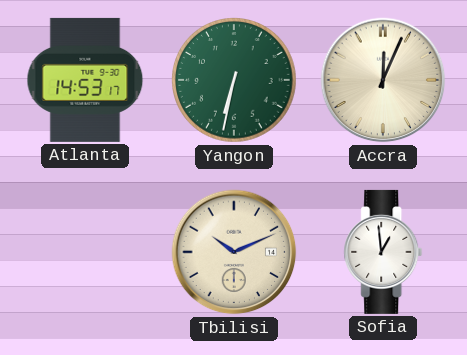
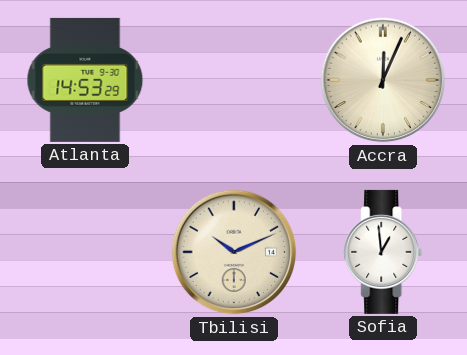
Atlanta: 14:53:17 -> 14:53:29 (85, 80)
Yangon: 6:32 -> none (234, 80)
